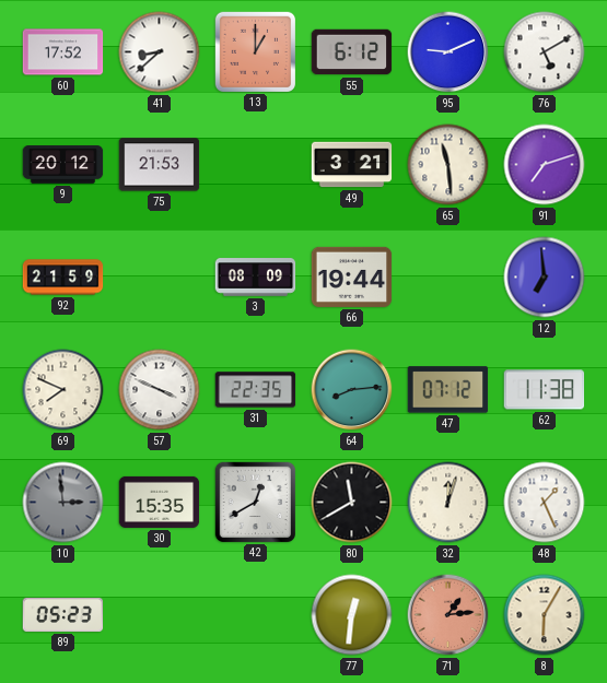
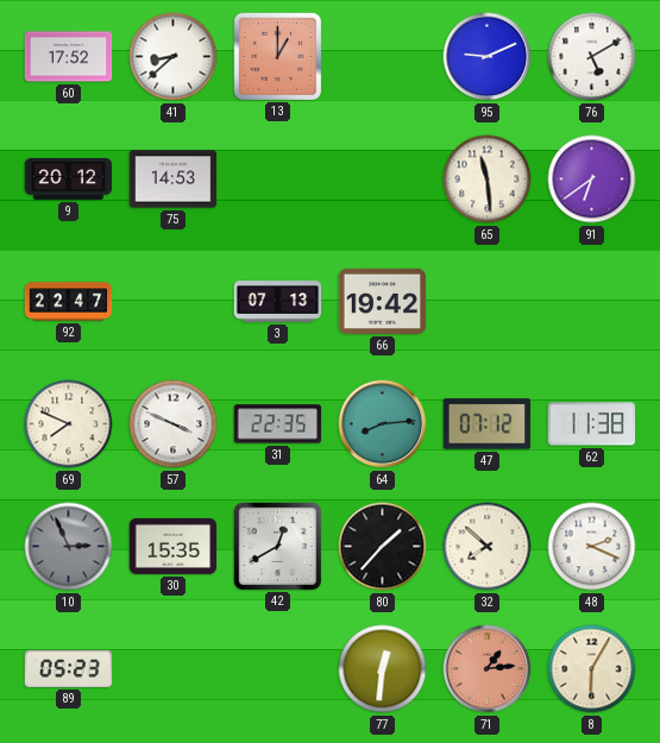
55: 6:12 -> none (352, 52)
75: 21:53 -> 14:53 (174, 180)
49: 3:21 -> none (352, 165)
91: 7:12 -> 6:39 (592, 180)
92: 21:59 -> 22:47 (69, 302)
3: 08:09 -> 07:13 (278, 302)
66: 19:44 -> 19:42 (383, 301)
12: 6:59 -> none (545, 278)
10: 2:59 -> 2:56 (69, 547)
80: 11:40 -> 1:37 (383, 547)
32: 12:03 -> 7:52 (488, 547)
48: 1:26 -> 2:19 (592, 547)
